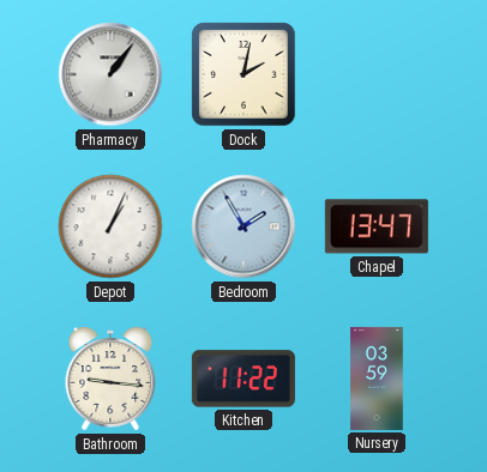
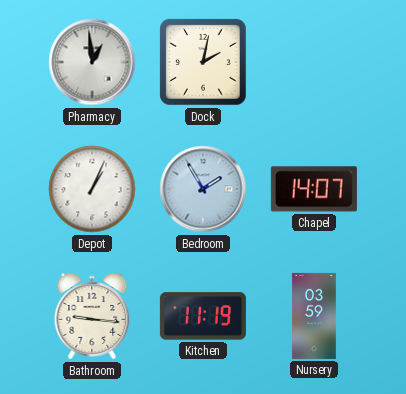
Pharmacy: 1:06 -> 12:59 (92, 62)
Chapel: 13:47 -> 14:07 (314, 189)
Kitchen: 11:22 -> 11:19 (203, 316)
